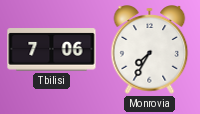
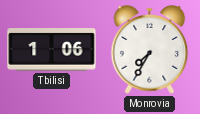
Tbilisi: 7:06 -> 1:06 (52, 50)
